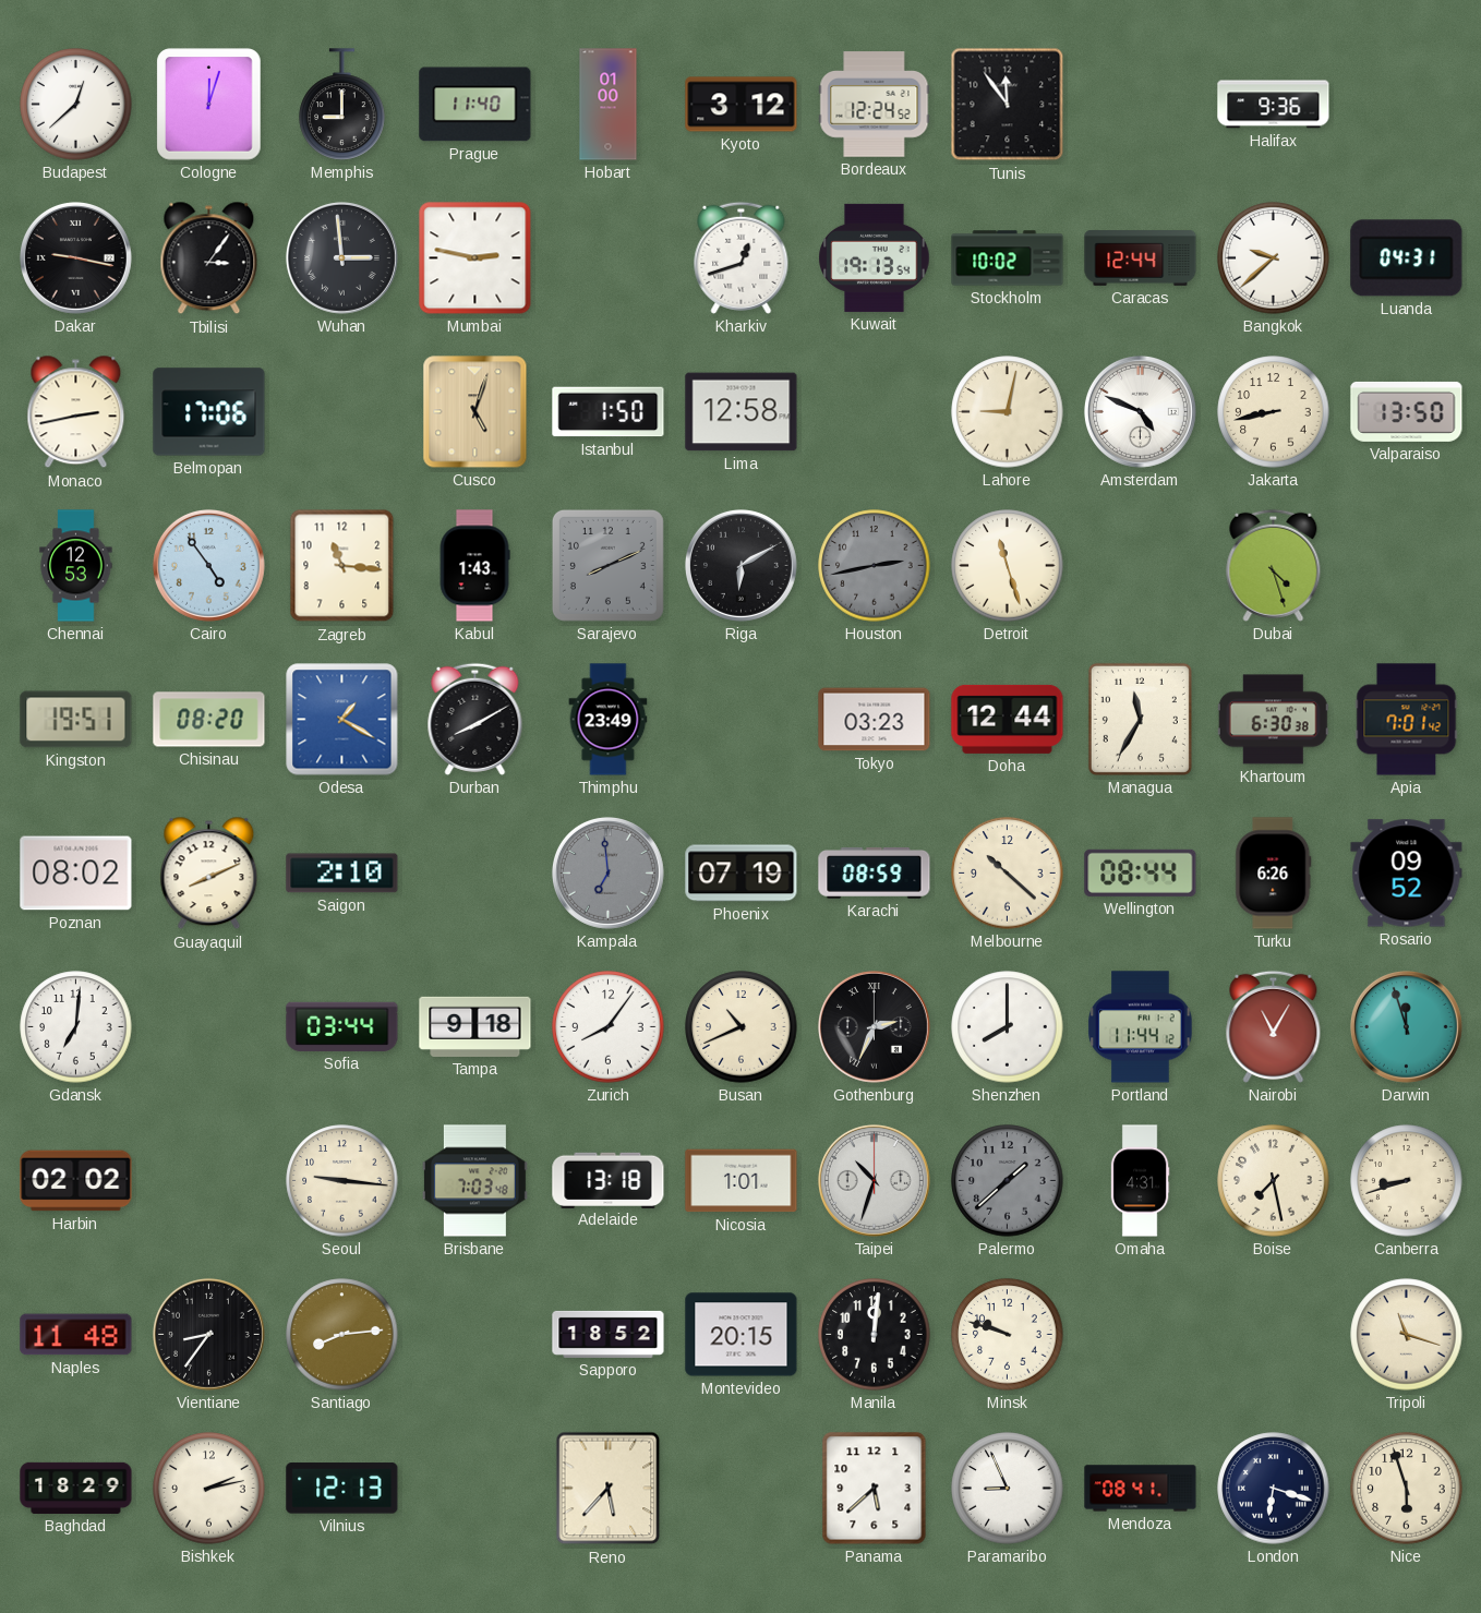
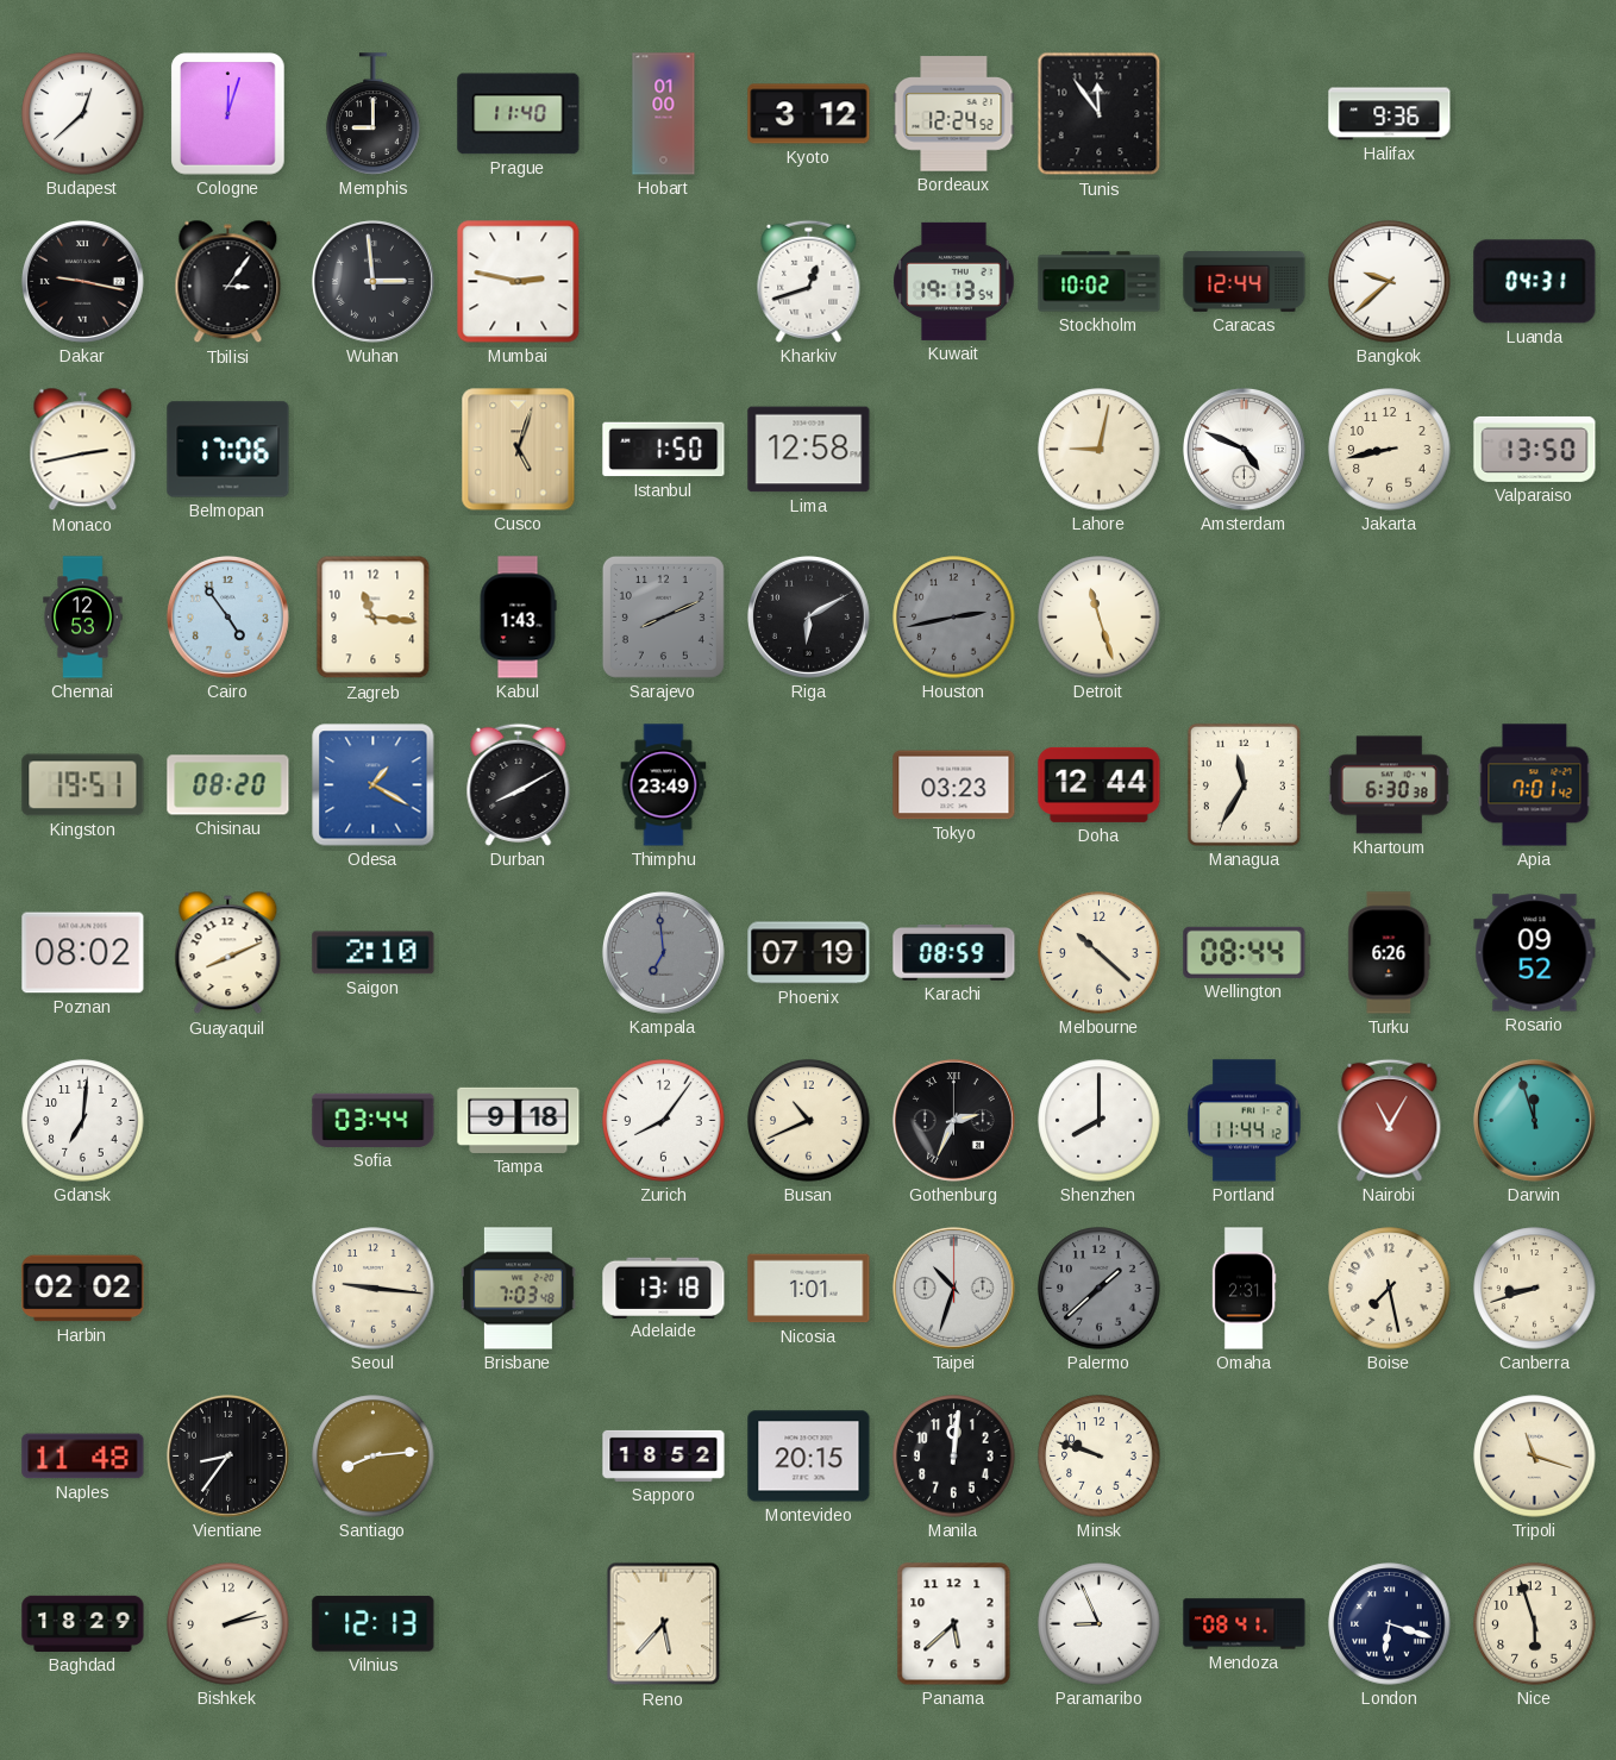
Dubai: 4:27 -> none (1274, 565)
Omaha: 4:31 -> 2:31 (1244, 1289)
